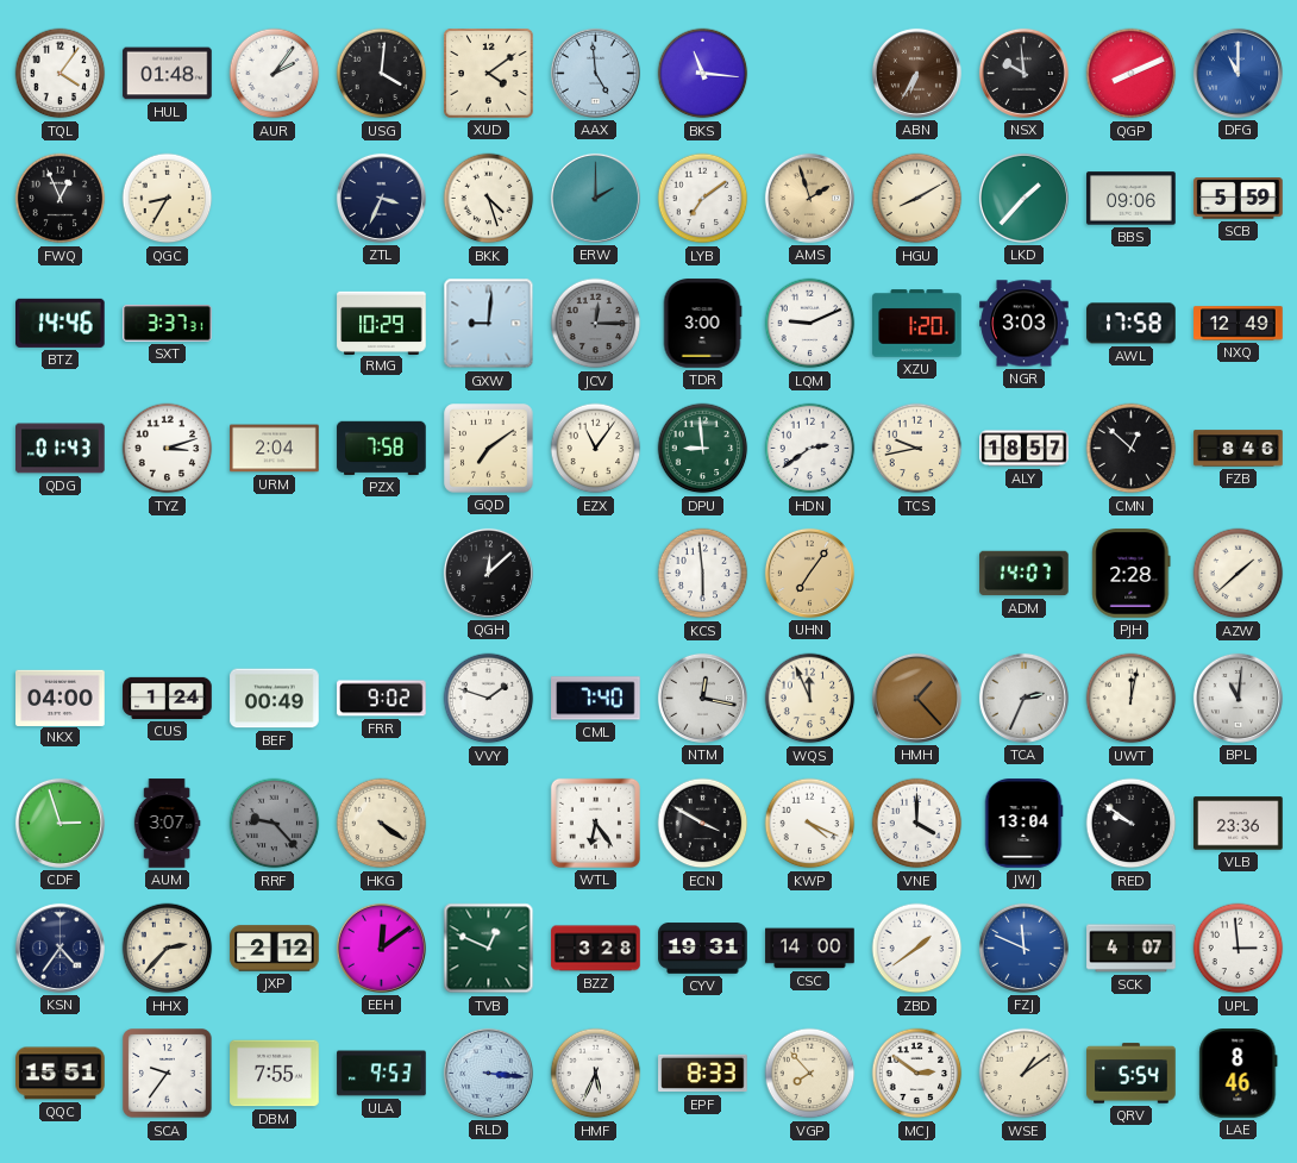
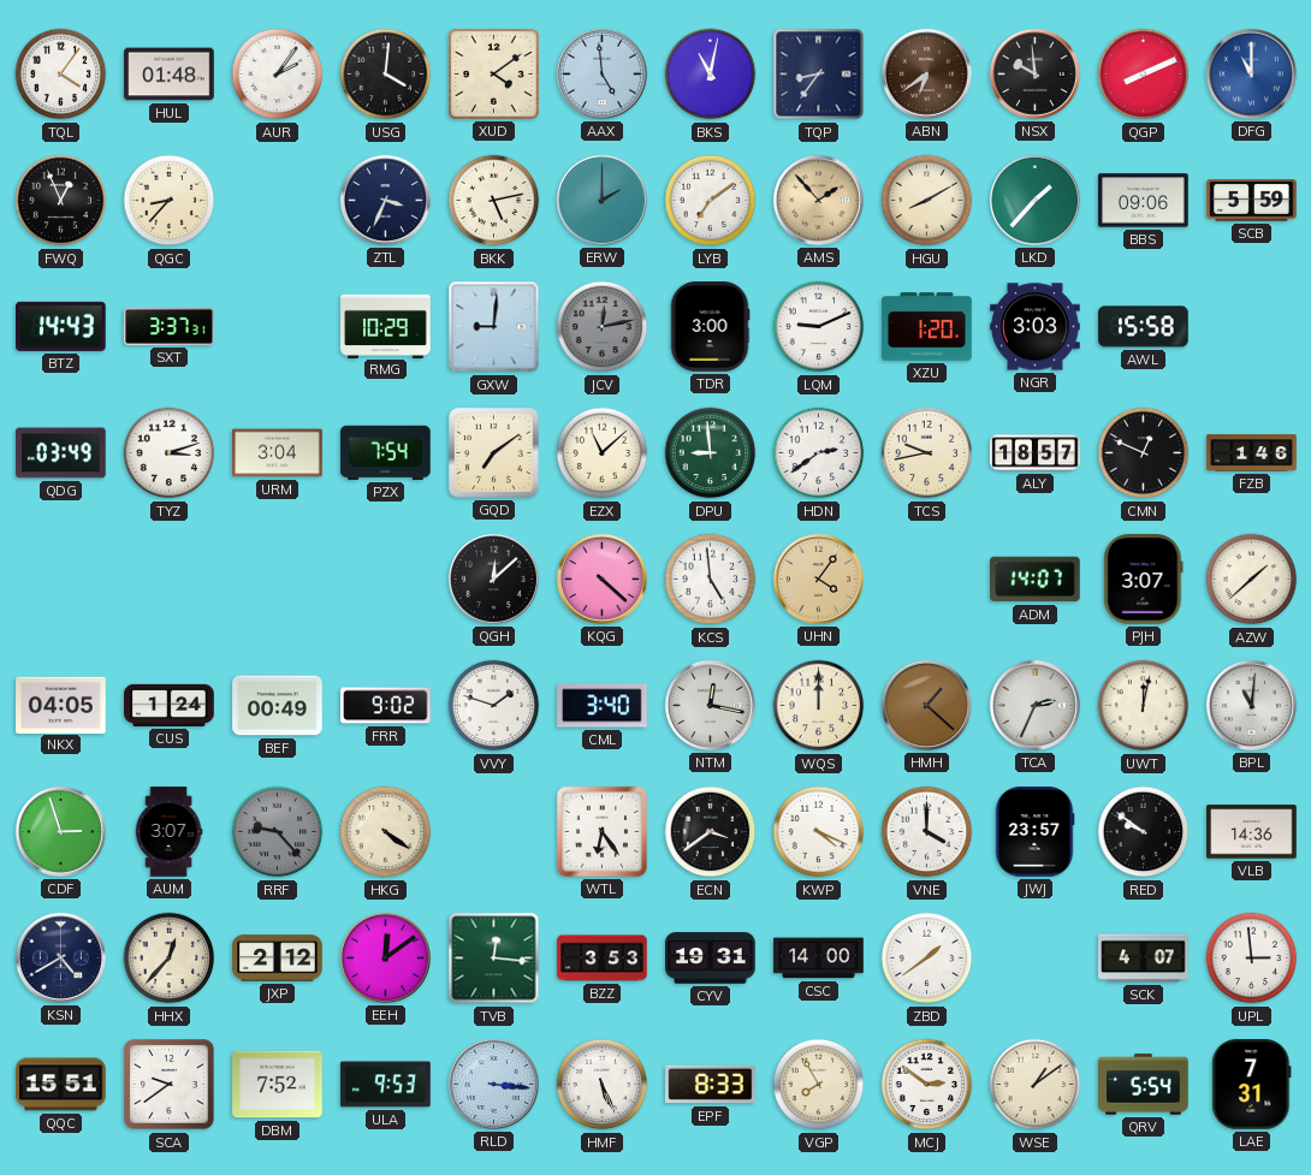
BKS: 11:16 -> 11:02 (711, 75)
TQP: none -> 8:36 (819, 75)
ABN: 6:35 -> 6:39 (926, 73)
QGC: 8:35 -> 8:37 (170, 201)
BKK: 4:27 -> 5:13 (494, 201)
AMS: 1:57 -> 1:53 (818, 200)
BTZ: 14:46 -> 14:43 (61, 326)
JCV: 12:15 -> 12:13 (603, 327)
AWL: 17:58 -> 15:58 (1144, 327)
NXQ: 12:49 -> none (1239, 324)
QDG: 01:43 -> 03:49 (61, 453)
URM: 2:04 -> 3:04 (278, 453)
PZX: 7:58 -> 7:54 (386, 452)
EZX: 11:06 -> 11:08 (603, 453)
CMN: 12:52 -> 12:49 (1144, 453)
FZB: 8:46 -> 1:46 (1252, 453)
KQG: none -> 4:22 (601, 578)
KCS: 5:59 -> 4:59 (711, 580)
UHN: 7:06 -> 4:06 (818, 578)
PJH: 2:28 -> 3:07 (1144, 580)
NKX: 04:00 -> 04:05 (61, 705)
CML: 7:40 -> 3:40 (603, 706)
WQS: 11:56 -> 12:00 (819, 706)
HMH: 1:23 -> 1:22 (926, 705)
ECN: 3:50 -> 3:39 (711, 832)
JWJ: 13:04 -> 23:57 (1034, 832)
VLB: 23:36 -> 14:36 (1252, 832)
KSN: 4:36 -> 4:40 (60, 957)
HHX: 2:37 -> 12:37 (170, 959)
TVB: 12:49 -> 12:16 (494, 959)
BZZ: 3:28 -> 3:53 (603, 959)
FZJ: 11:49 -> none (1023, 948)
SCA: 9:36 -> 9:39 (170, 1085)
DBM: 7:55 -> 7:52 (278, 1085)
HMF: 5:34 -> 5:26 (603, 1085)
VGP: 7:53 -> 7:55 (819, 1085)
LAE: 8:46 -> 7:31 (1252, 1085)
